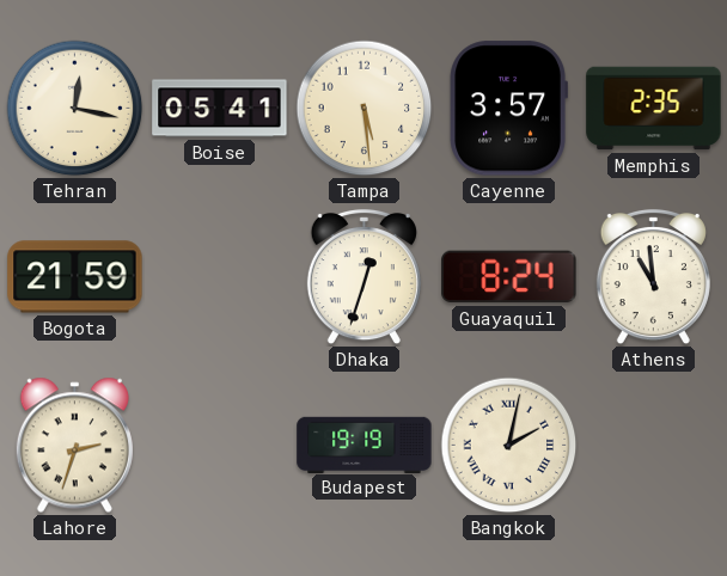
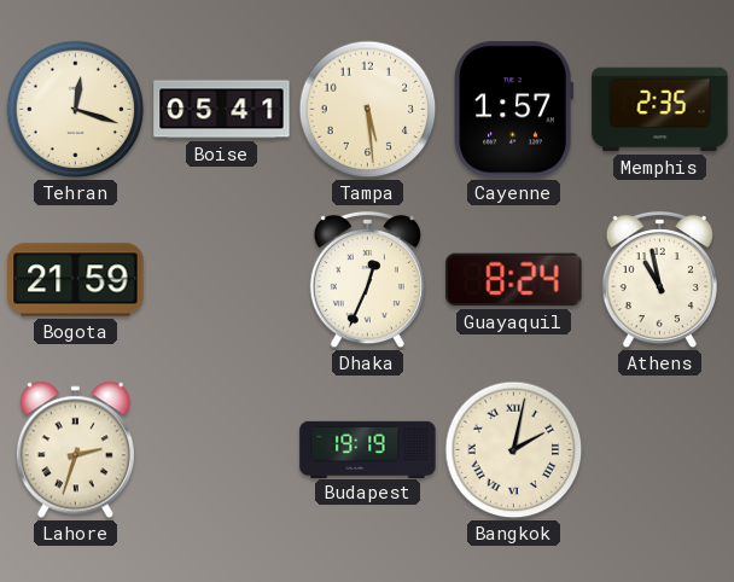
Tehran: 12:17 -> 12:18 (76, 110)
Cayenne: 3:57 -> 1:57 (513, 110)
Dhaka: 12:33 -> 12:34 (367, 280)
Athens: 10:59 -> 10:58 (659, 280)
